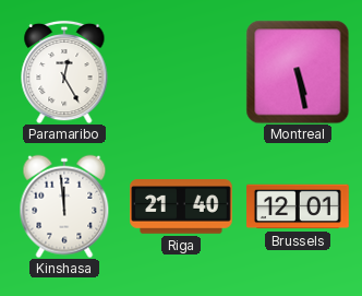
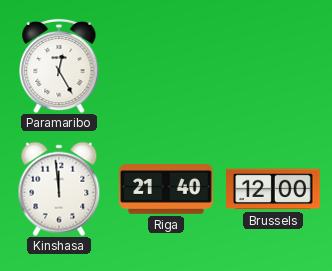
Montreal: 5:28 -> none (298, 72)
Brussels: 12:01 -> 12:00 (273, 189)
